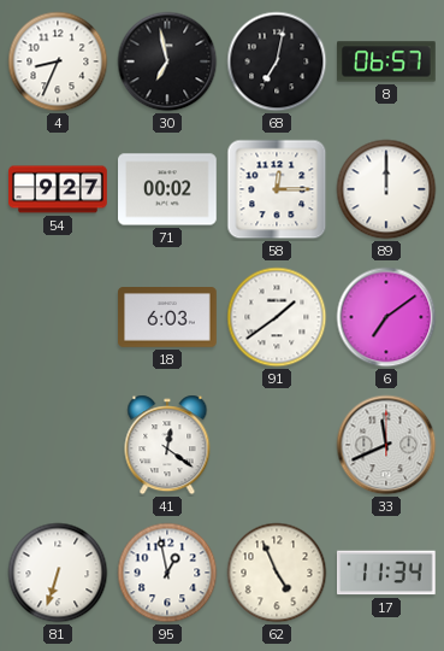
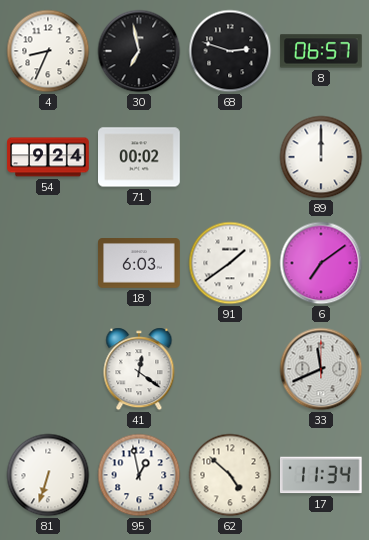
68: 7:02 -> 2:48 (230, 51)
54: 9:27 -> 9:24 (48, 157)
58: 12:15 -> none (277, 189)
62: 4:56 -> 4:52 (230, 475)
